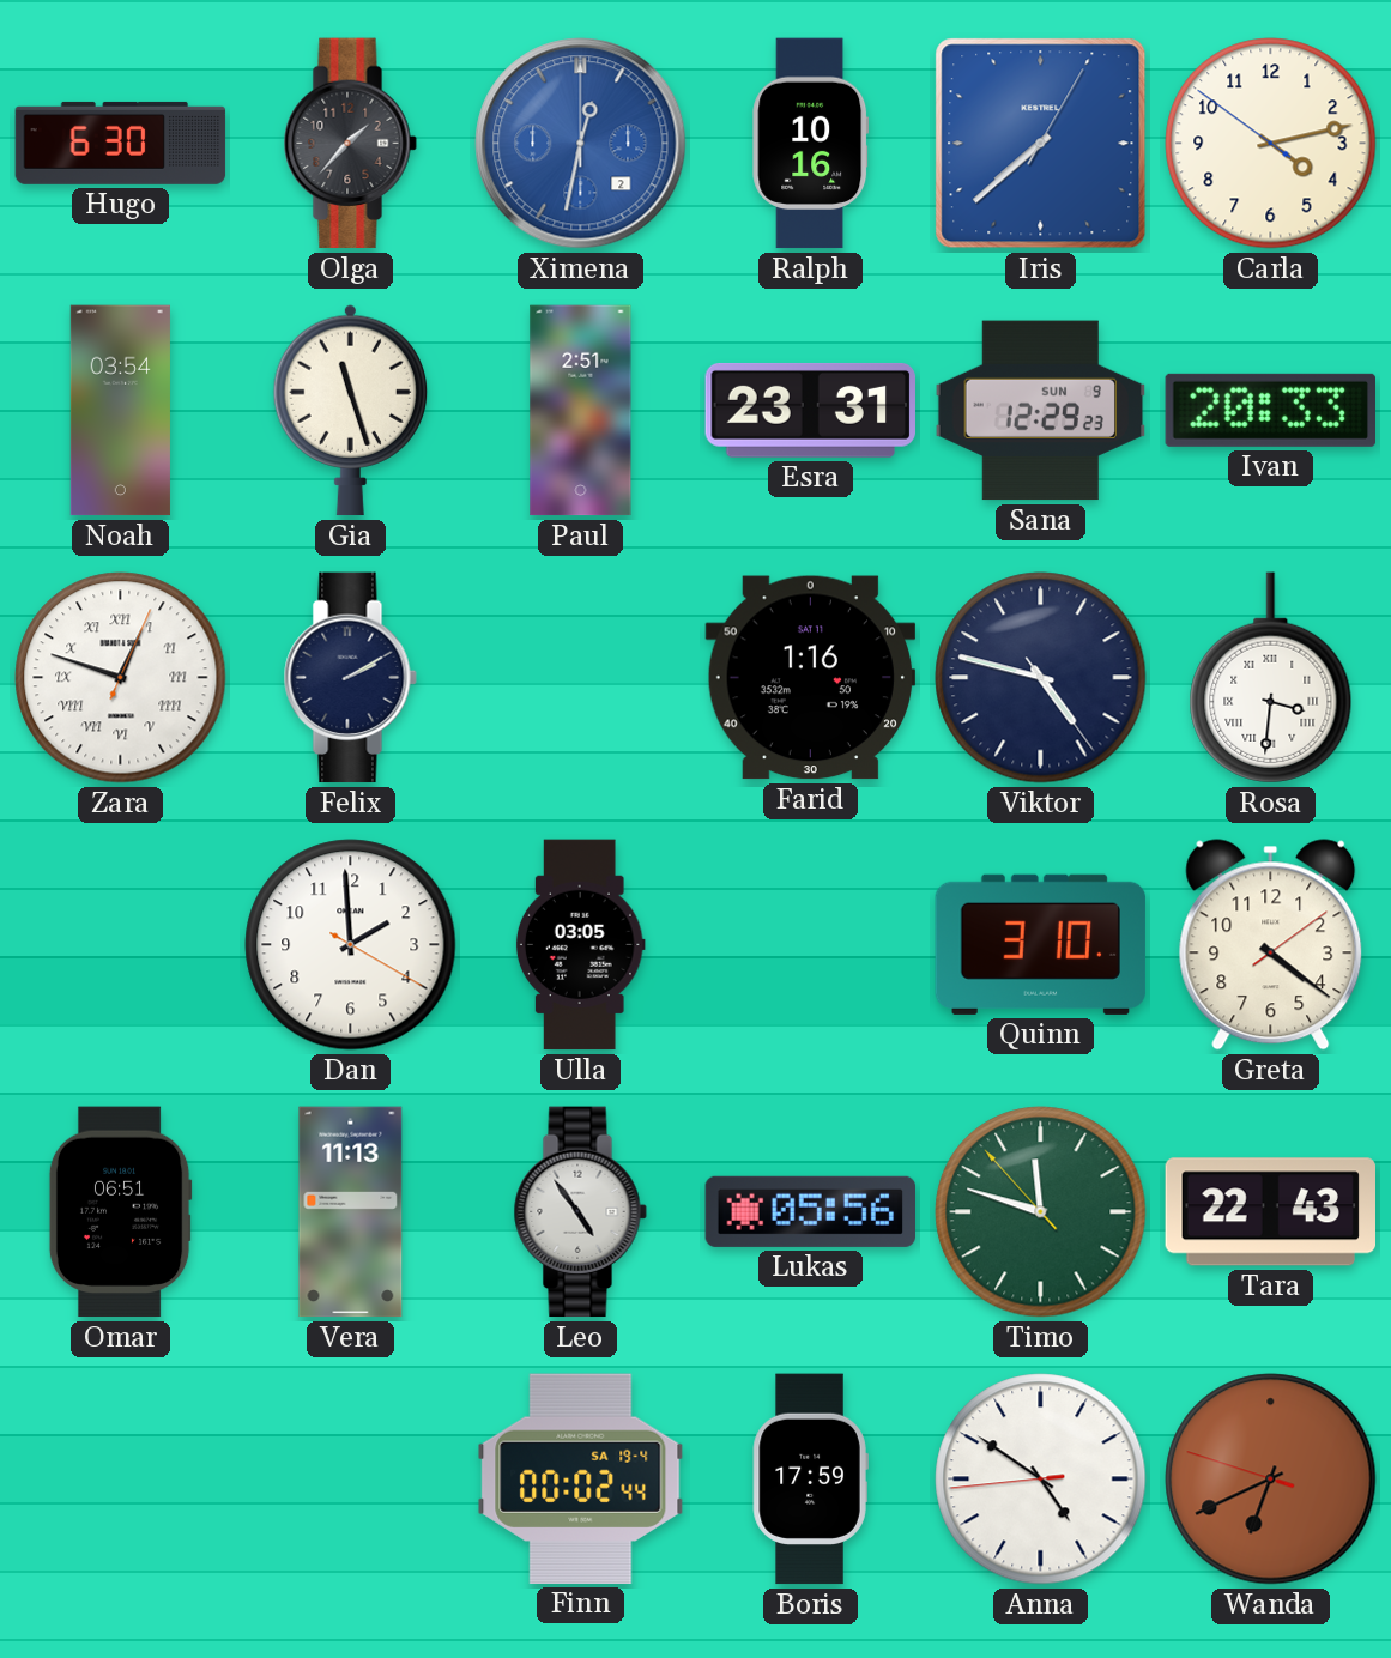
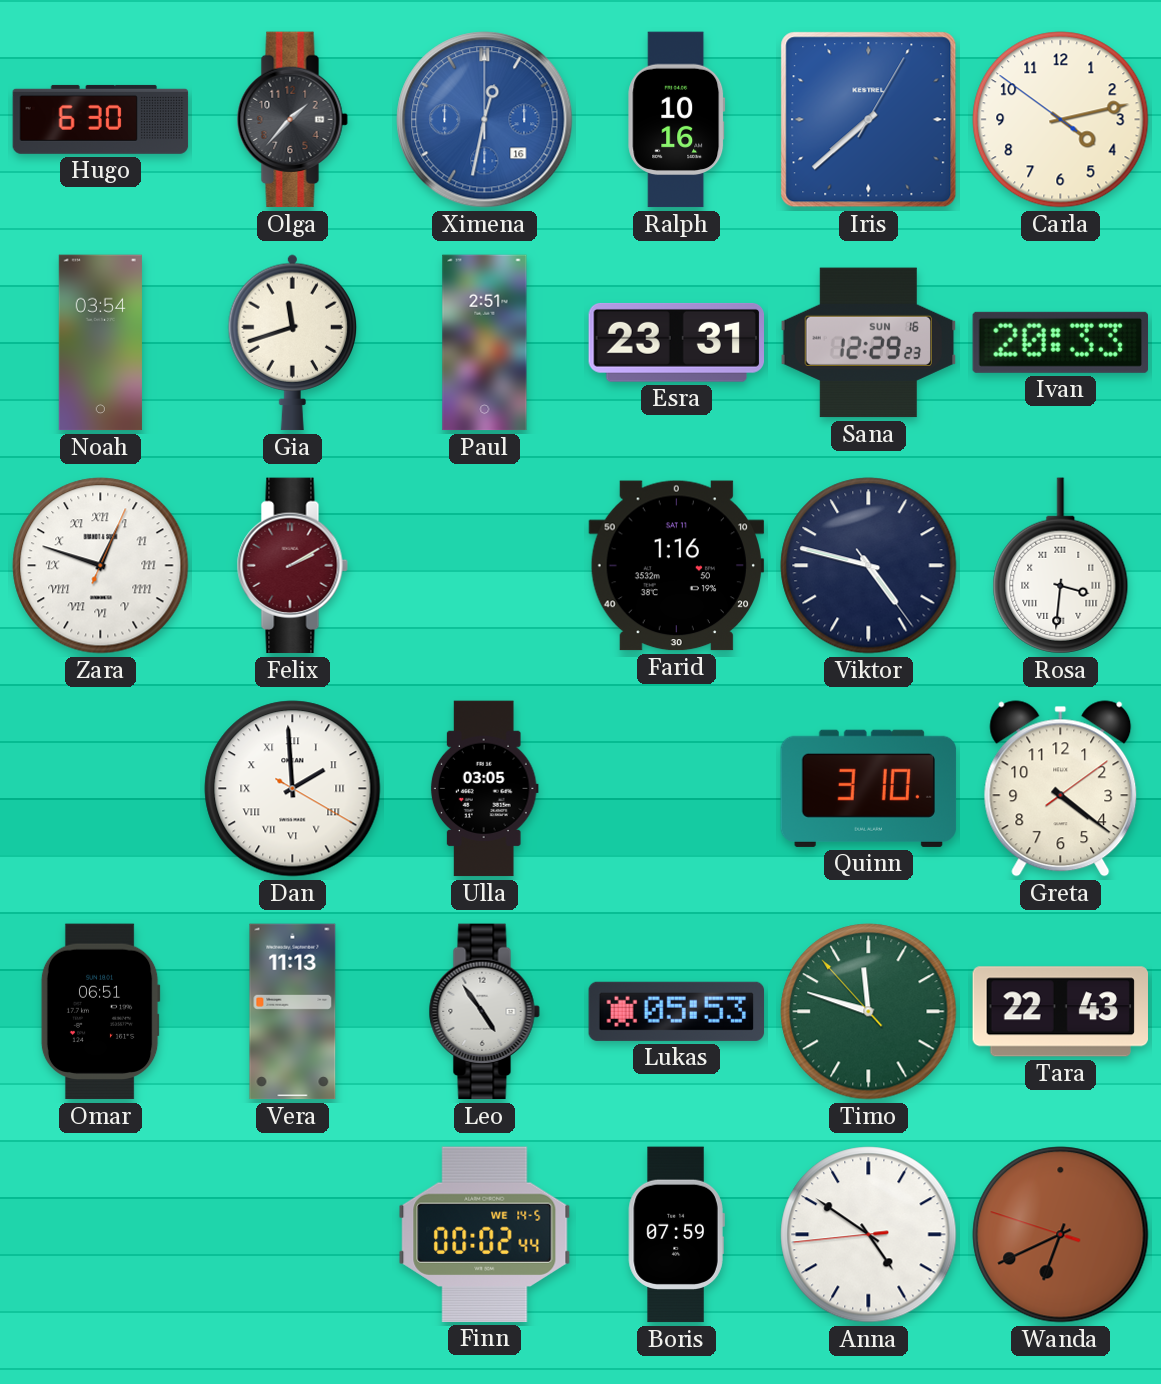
Ximena date: 2 -> 16 (485, 120)
Gia: 11:27 -> 11:42 (292, 343)
Sana date: SUN 9 -> SUN 16 (869, 343)
Felix dial: navy -> burgundy (292, 566)
Dan numerals: Arabic -> Roman (293, 789)
Lukas: 05:56 -> 05:53 (677, 1011)
Finn date: SA 19-4 -> WE 14-5 (485, 1234)
Boris: 17:59 -> 07:59 (676, 1235)
